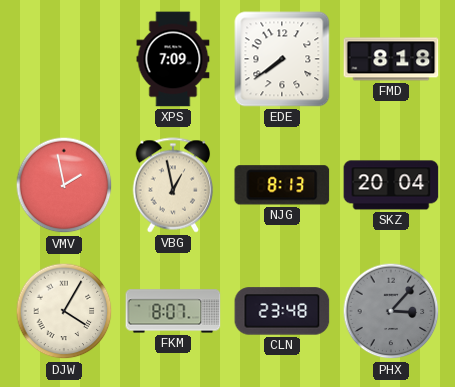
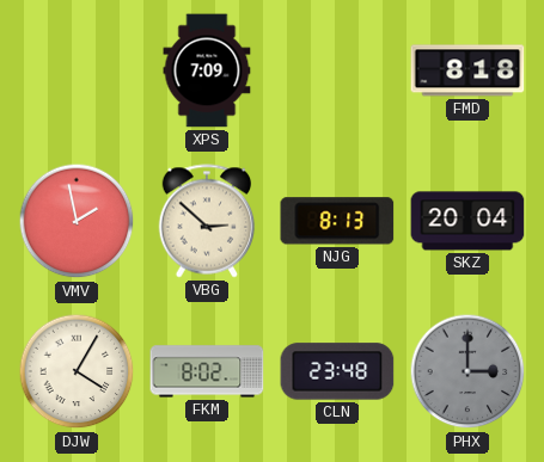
EDE: 7:39 -> none (282, 59)
VBG: 12:58 -> 2:52 (207, 221)
FKM: 8:07 -> 8:02 (207, 371)
PHX: 3:07 -> 3:00 (467, 371)
